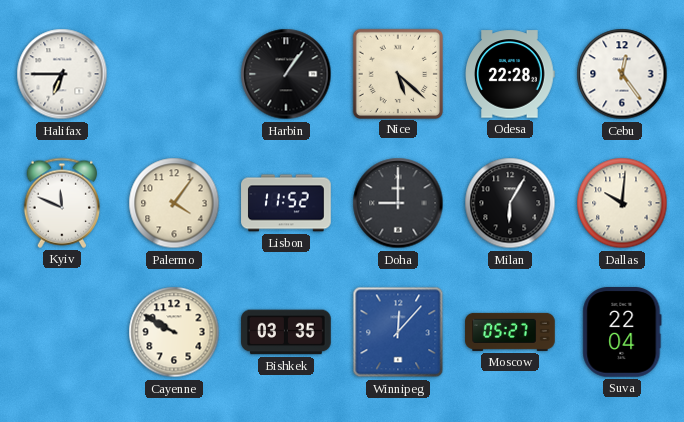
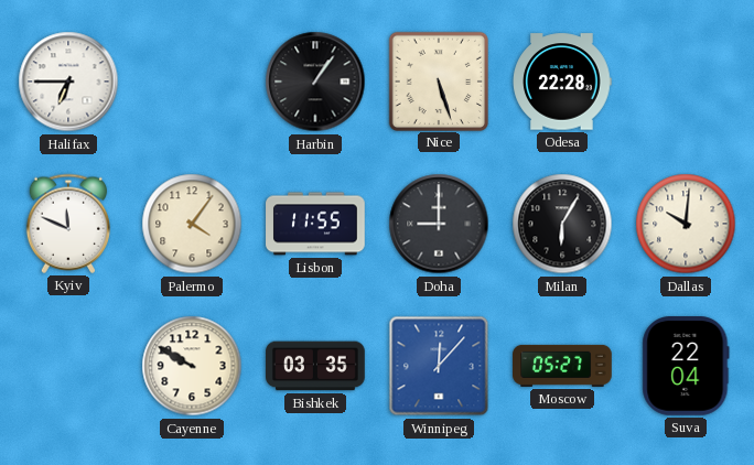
Nice: 5:22 -> 5:27 (438, 80)
Cebu: 12:24 -> none (622, 74)
Lisbon: 11:52 -> 11:55 (315, 224)
